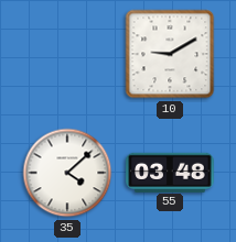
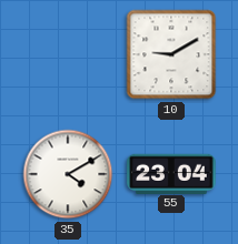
35: 4:08 -> 4:10 (68, 174)
55: 03:48 -> 23:04 (171, 173)
